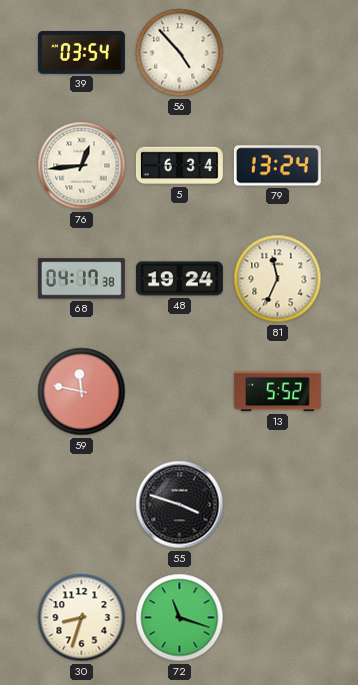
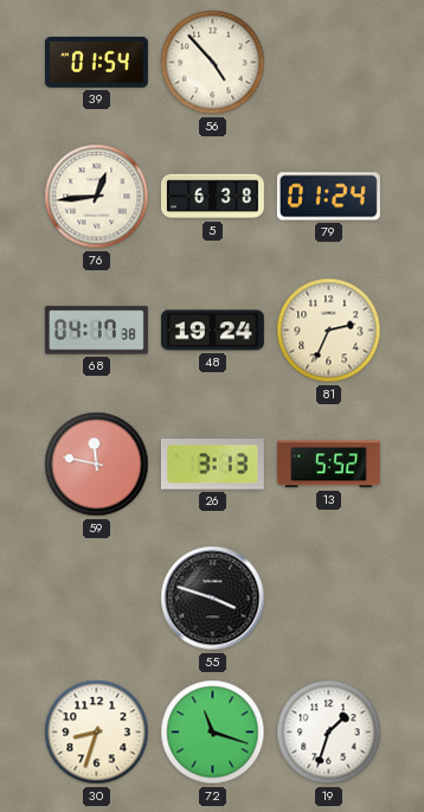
39: 03:54 -> 01:54 (96, 63)
5: 6:34 -> 6:38 (212, 197)
79: 13:24 -> 01:24 (328, 197)
81: 11:34 -> 2:34 (329, 331)
26: none -> 3:13 (212, 465)
19: none -> 1:33 (329, 733)
